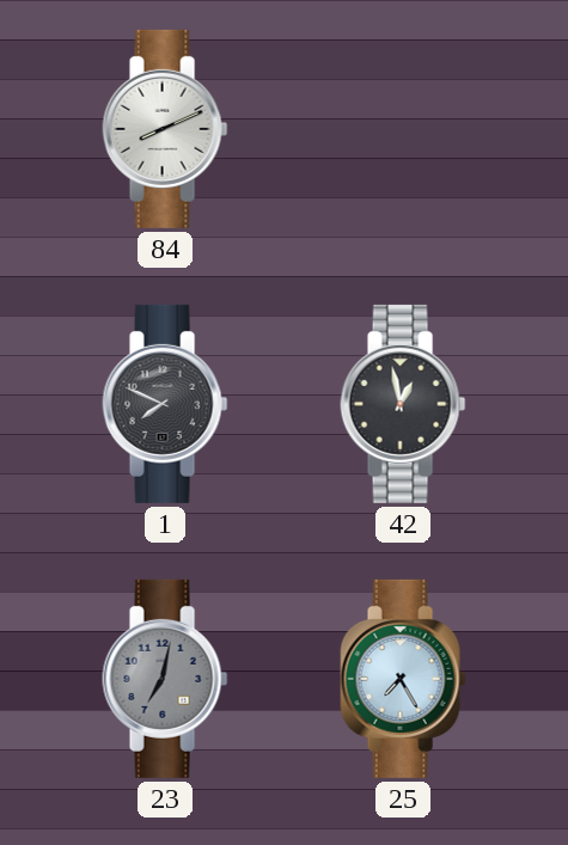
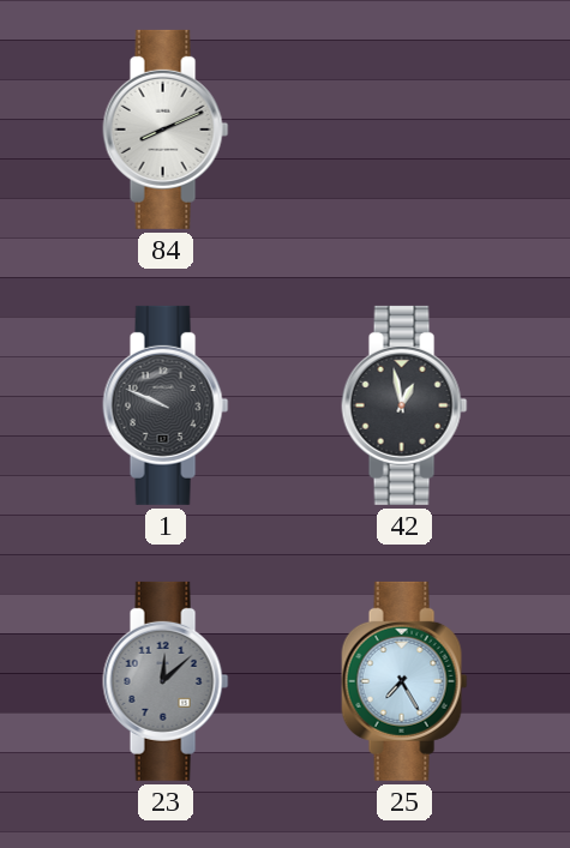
1: 7:49 -> 9:49 (166, 405)
23: 7:02 -> 12:08 (166, 681)
